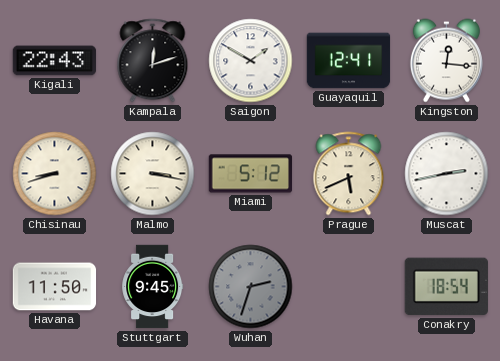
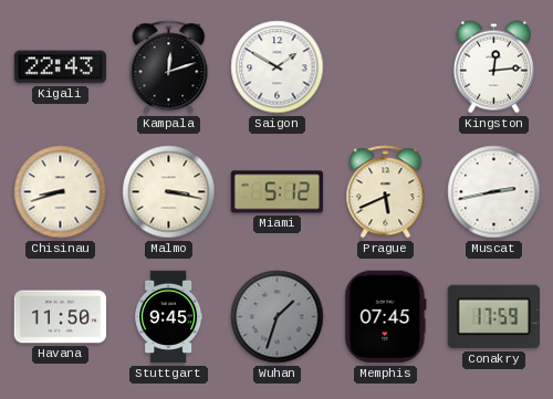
Guayaquil: 12:41 -> none (349, 61)
Kingston: 12:16 -> 12:14 (493, 67)
Wuhan: 2:33 -> 1:33 (278, 317)
Memphis: none -> 07:45 (386, 317)
Conakry: 18:54 -> 17:59 (493, 317)
